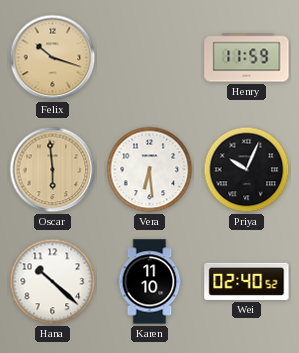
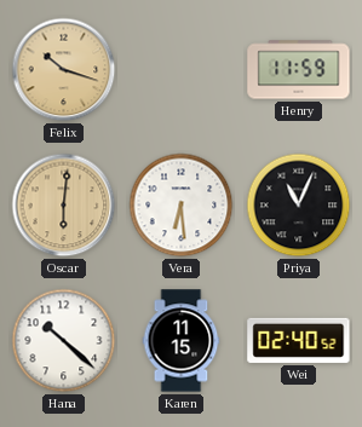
Oscar: 5:59 -> 6:01 (64, 206)
Priya: 10:04 -> 11:04 (299, 206)
Karen: 11:10 -> 11:15 (182, 341)
